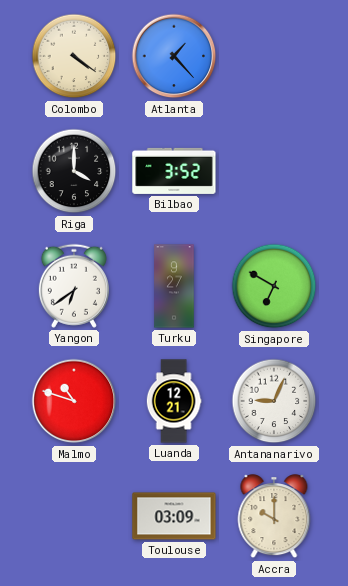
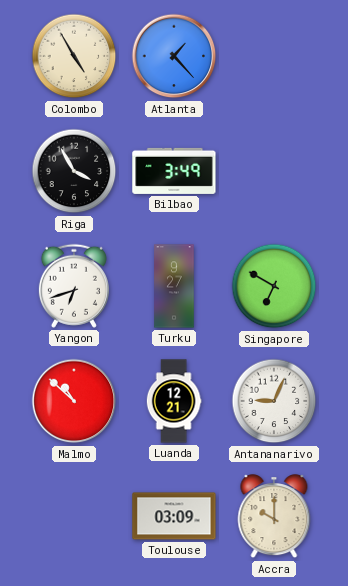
Colombo: 4:21 -> 4:55 (74, 56)
Riga: 4:00 -> 3:55 (74, 171)
Bilbao: 3:52 -> 3:49 (174, 171)
Yangon: 6:39 -> 6:42 (74, 286)
Malmo: 10:48 -> 10:52 (74, 401)
